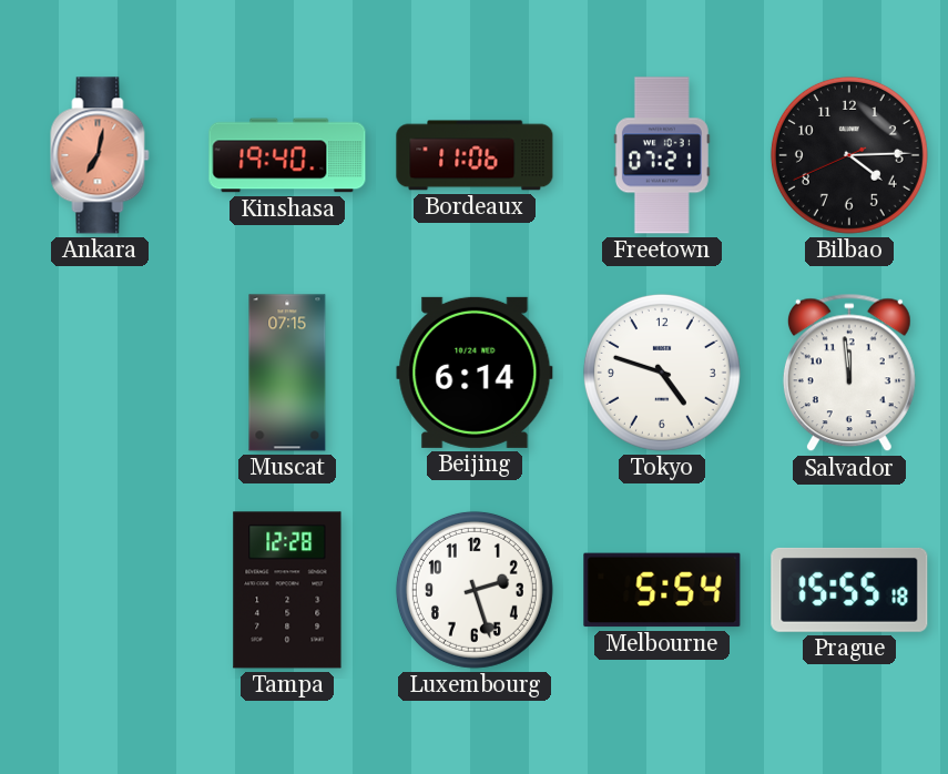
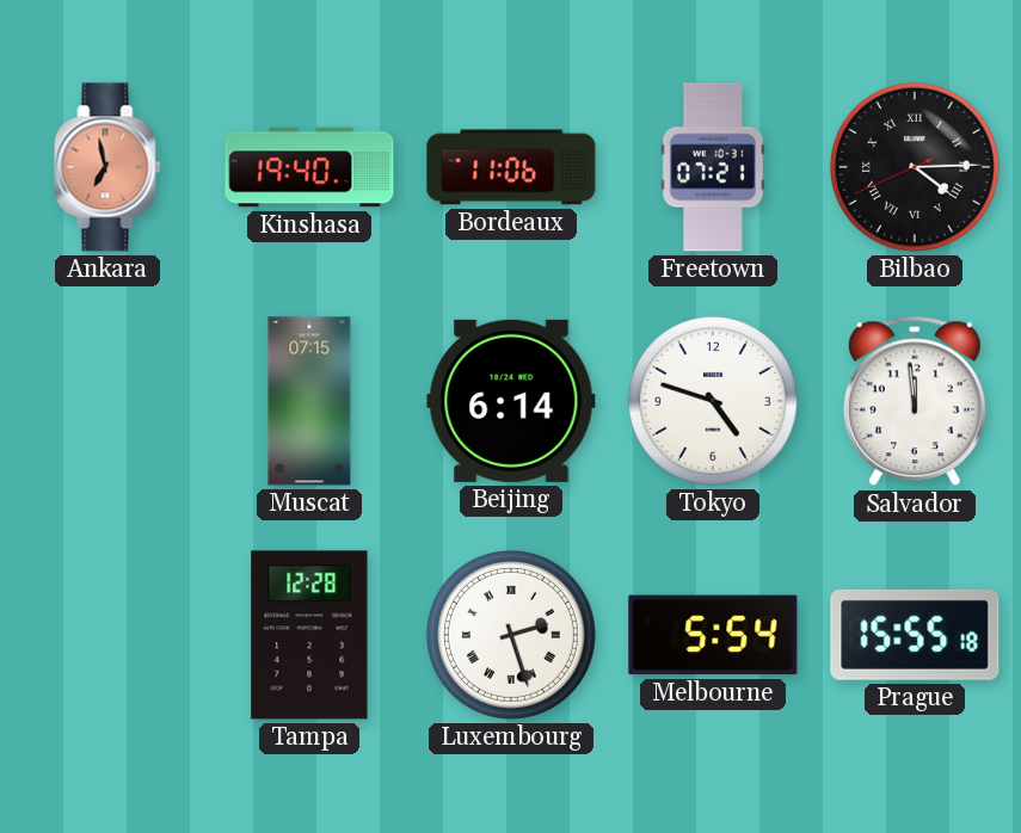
Ankara: 7:02 -> 6:58 (107, 167)
Bilbao numerals: Arabic -> Roman (915, 167)
Luxembourg numerals: Arabic -> Roman (511, 635)
